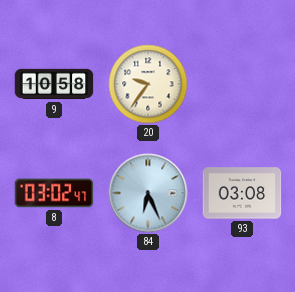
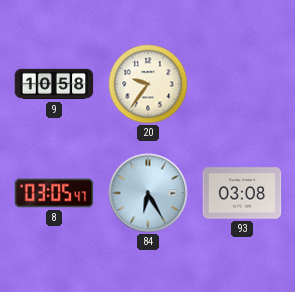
8: 03:02 -> 03:05 (54, 193)
84: 6:26 -> 6:25 (148, 193)
